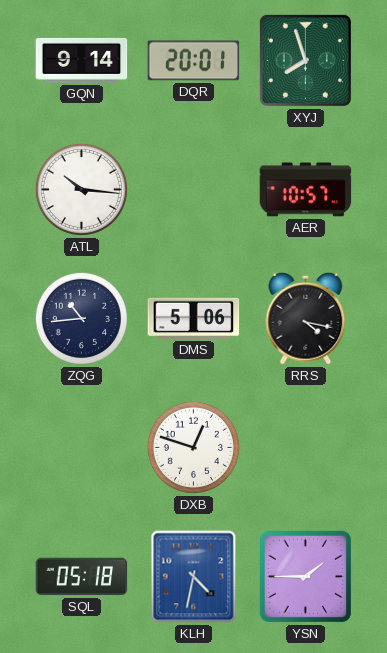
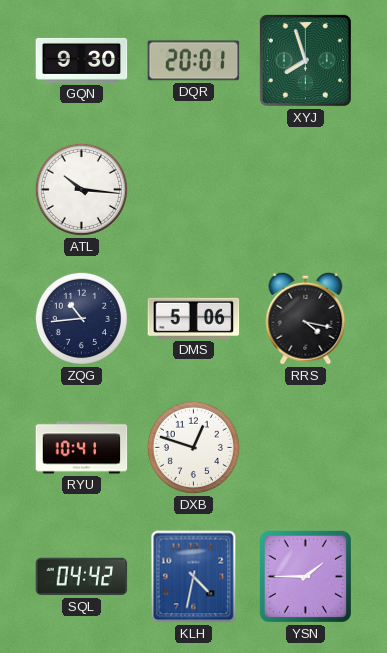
GQN: 9:14 -> 9:30 (82, 60)
AER: 10:57 -> none (306, 190)
RYU: none -> 10:41 (82, 448)
SQL: 05:18 -> 04:42 (82, 577)
